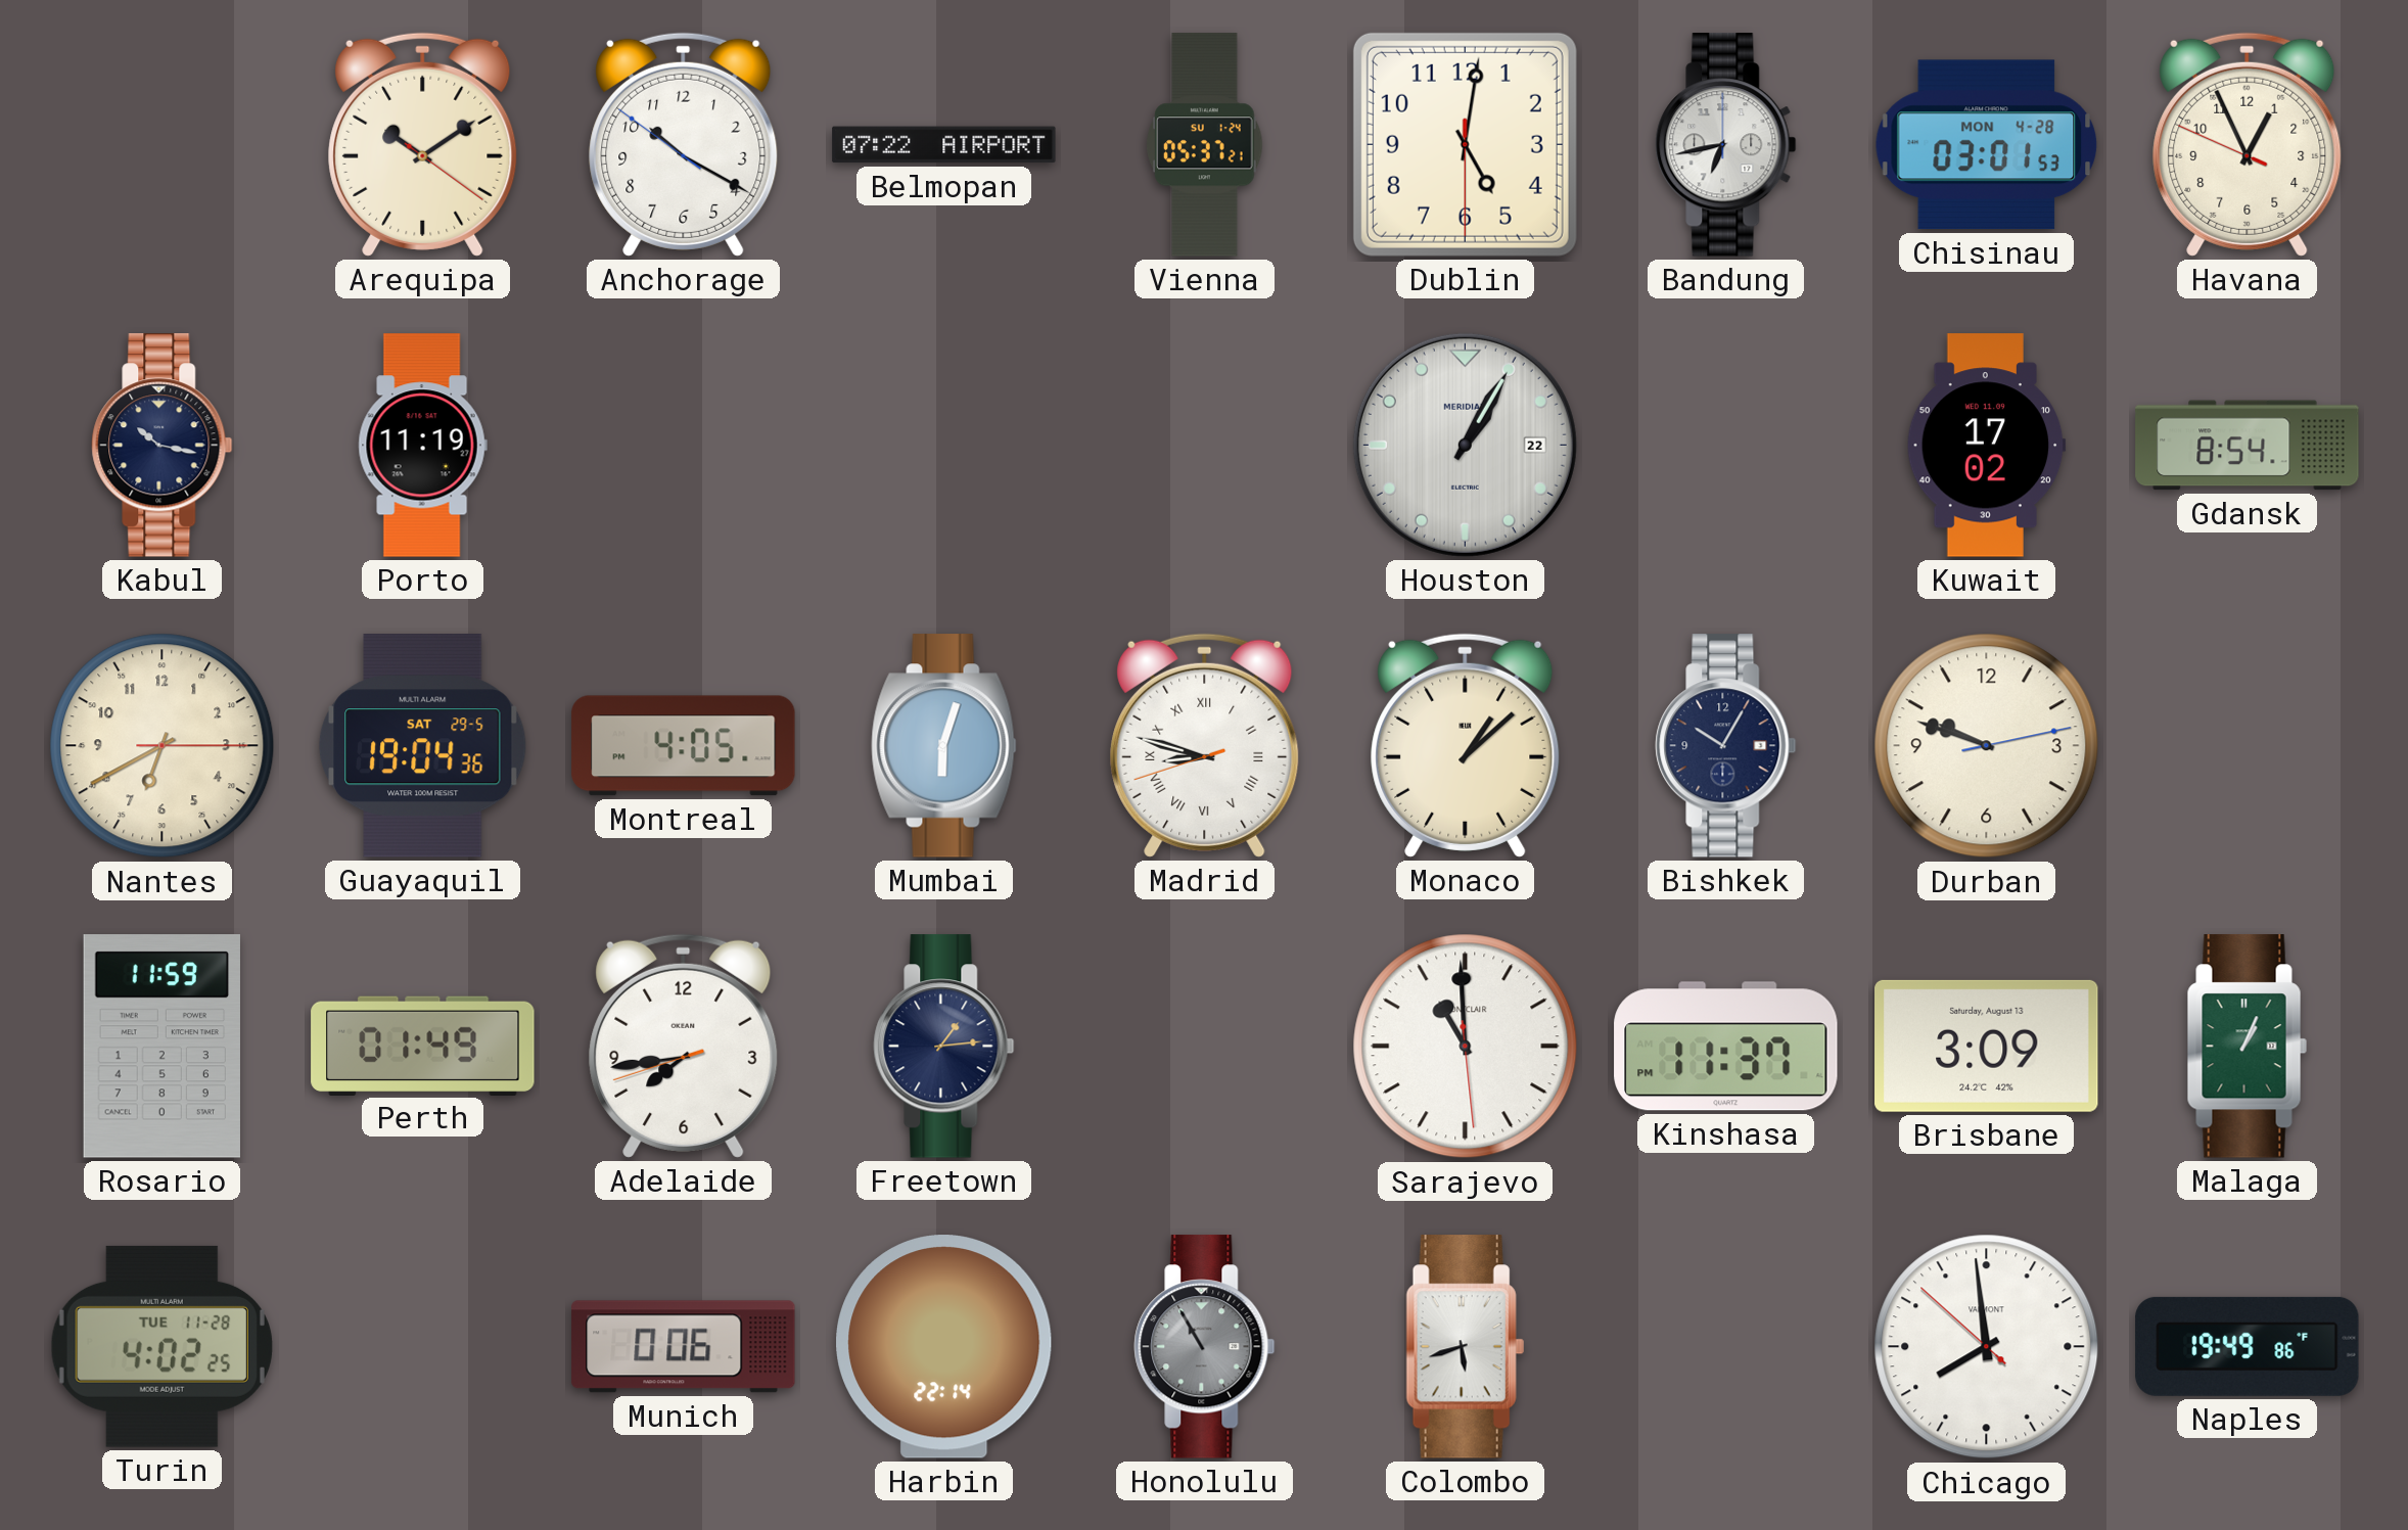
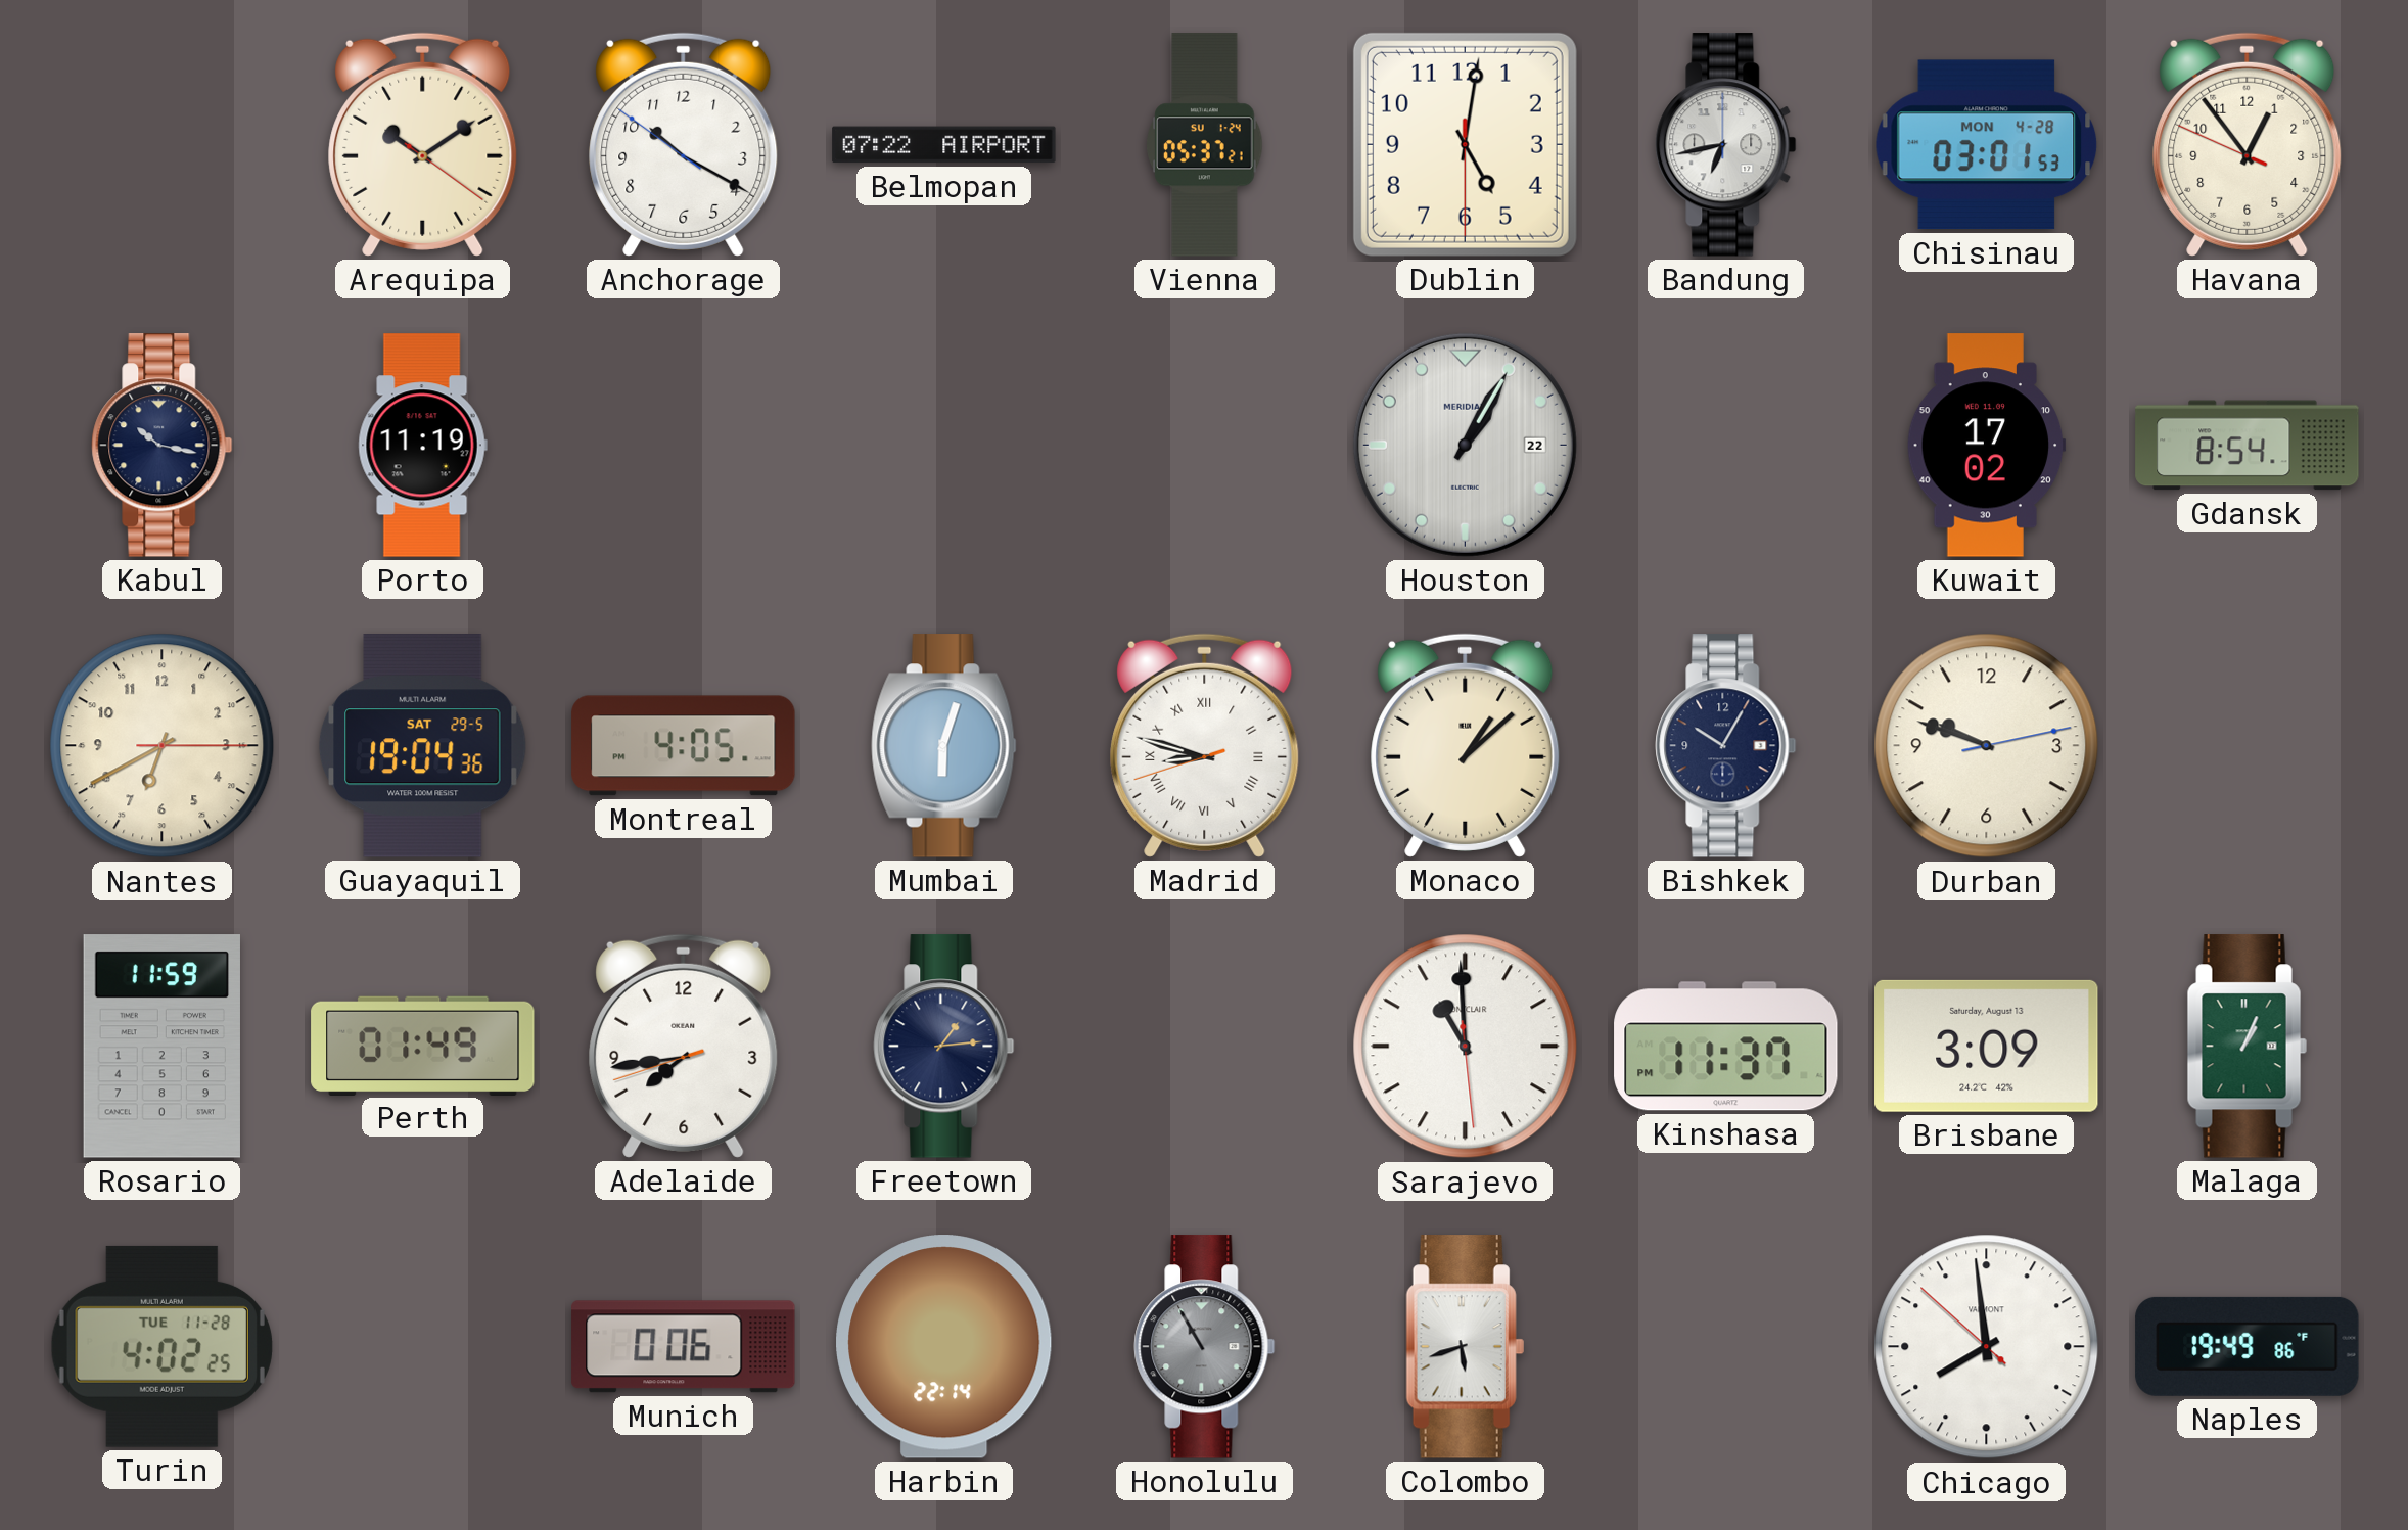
Havana: 12:55 -> 12:53 (2248, 144)
